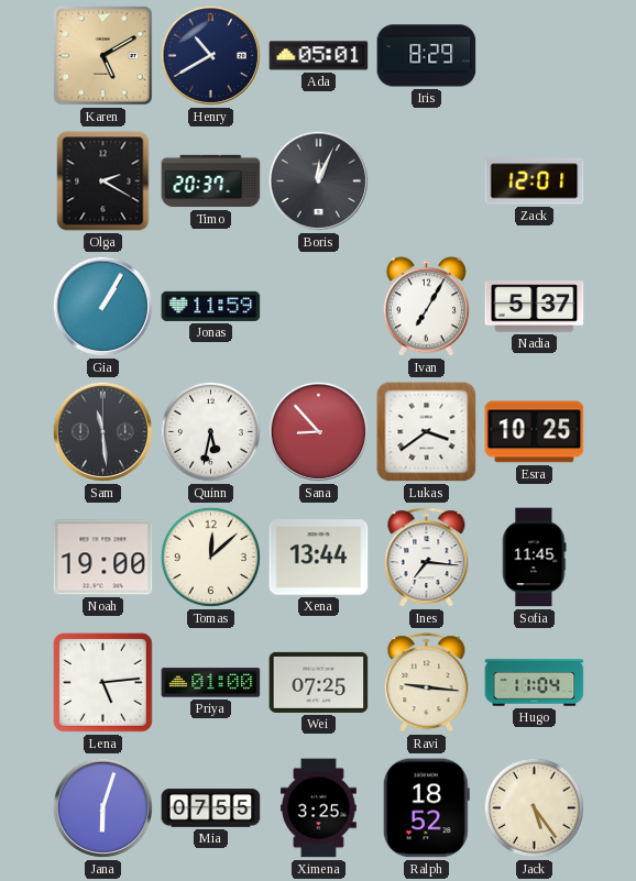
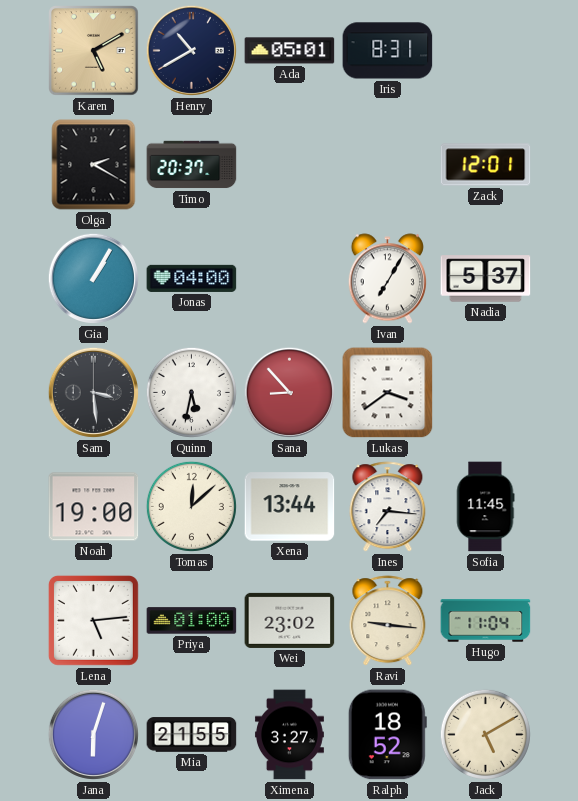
Iris: 8:29 -> 8:31 (388, 51)
Boris: 12:04 -> none (318, 180)
Jonas: 11:59 -> 04:00 (192, 278)
Sam: 11:29 -> 3:29 (93, 392)
Esra: 10:25 -> none (535, 432)
Wei: 07:25 -> 23:02 (290, 620)
Mia: 07:55 -> 21:55 (192, 735)
Ximena: 3:25 -> 3:27 (289, 735)
Jack: 5:24 -> 5:10 (485, 734)
